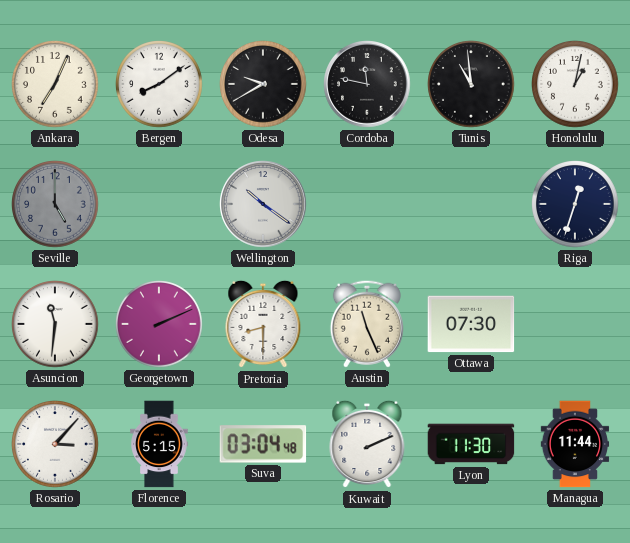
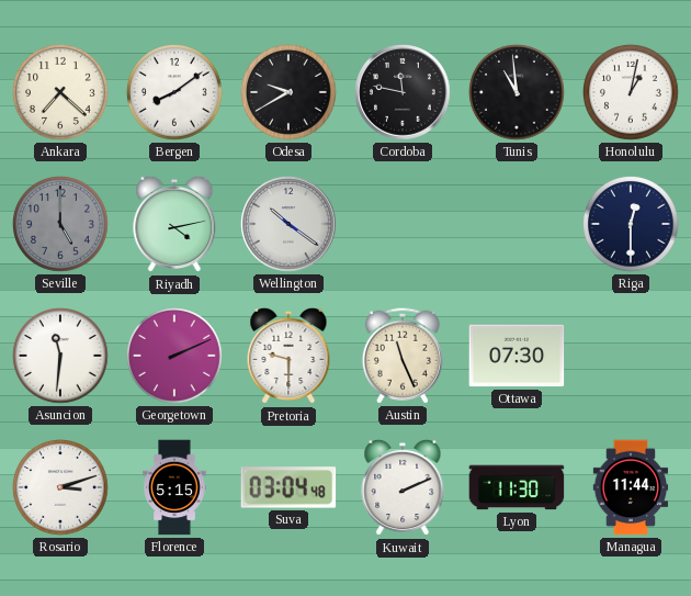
Ankara: 7:04 -> 7:22 (61, 93)
Riyadh: none -> 4:13 (174, 224)
Riga: 12:33 -> 12:30 (632, 225)
Pretoria: 8:30 -> 9:30 (288, 356)
Rosario: 3:07 -> 3:12 (61, 488)
